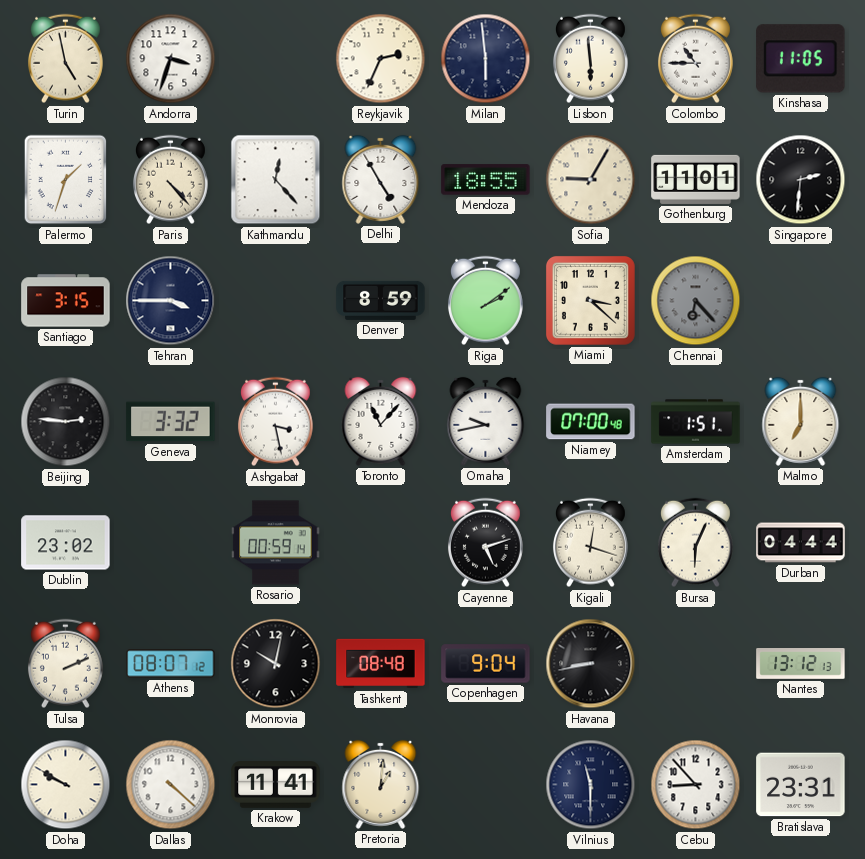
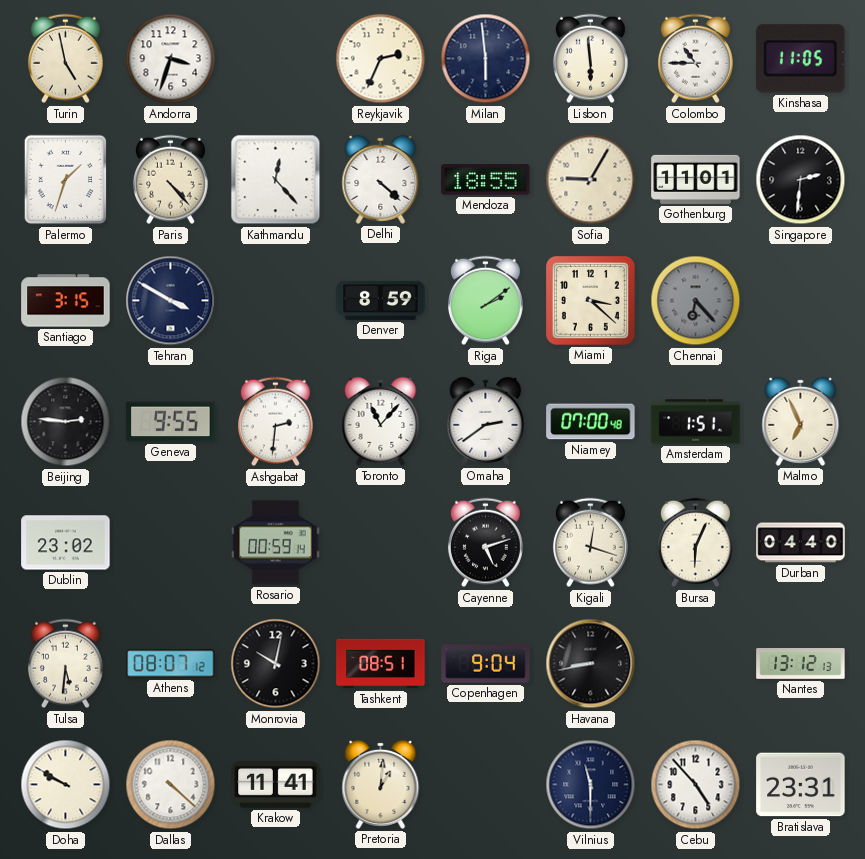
Delhi: 4:55 -> 4:22 (381, 179)
Tehran: 3:45 -> 3:50 (171, 301)
Geneva: 3:32 -> 9:55 (171, 422)
Ashgabat: 3:28 -> 2:31 (275, 422)
Omaha: 9:43 -> 2:39 (486, 421)
Malmo: 7:00 -> 6:56 (801, 421)
Durban: 04:44 -> 04:40 (801, 543)
Tulsa: 2:11 -> 5:31 (65, 664)
Tashkent: 08:48 -> 08:51 (381, 664)
Cebu: 8:53 -> 4:53 (696, 785)
